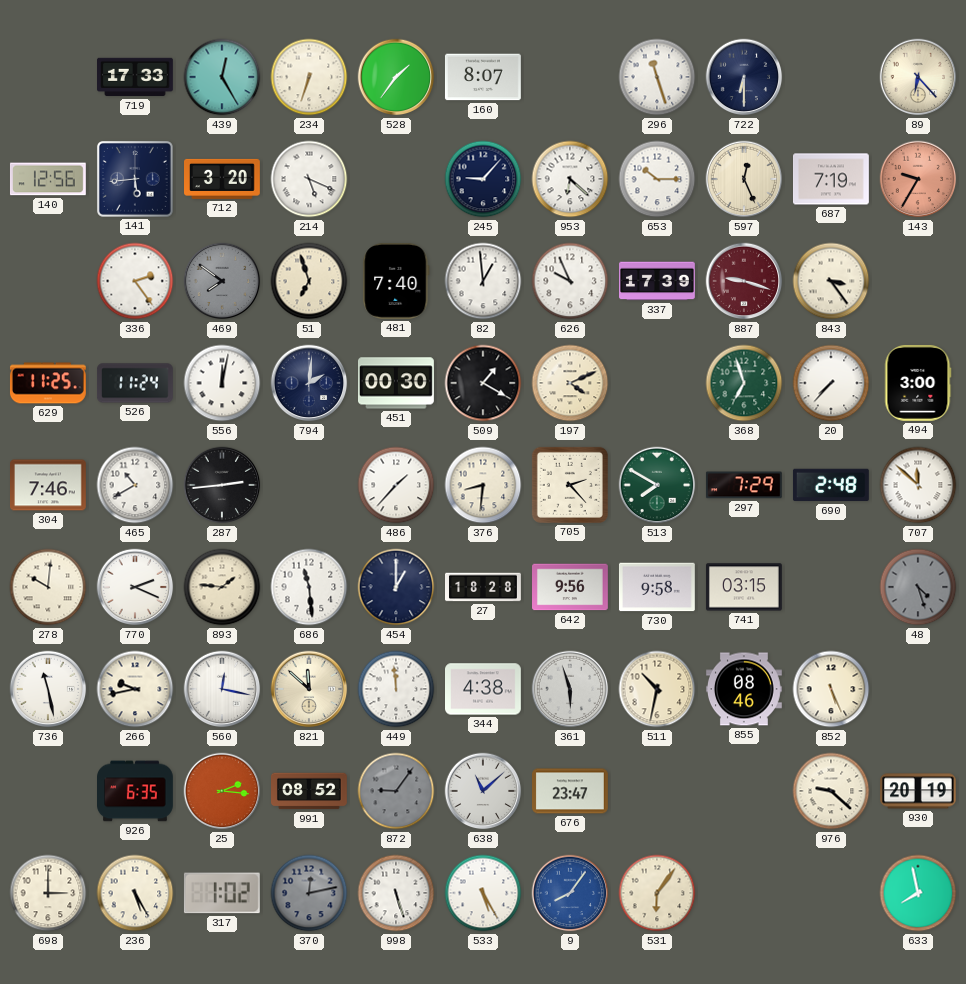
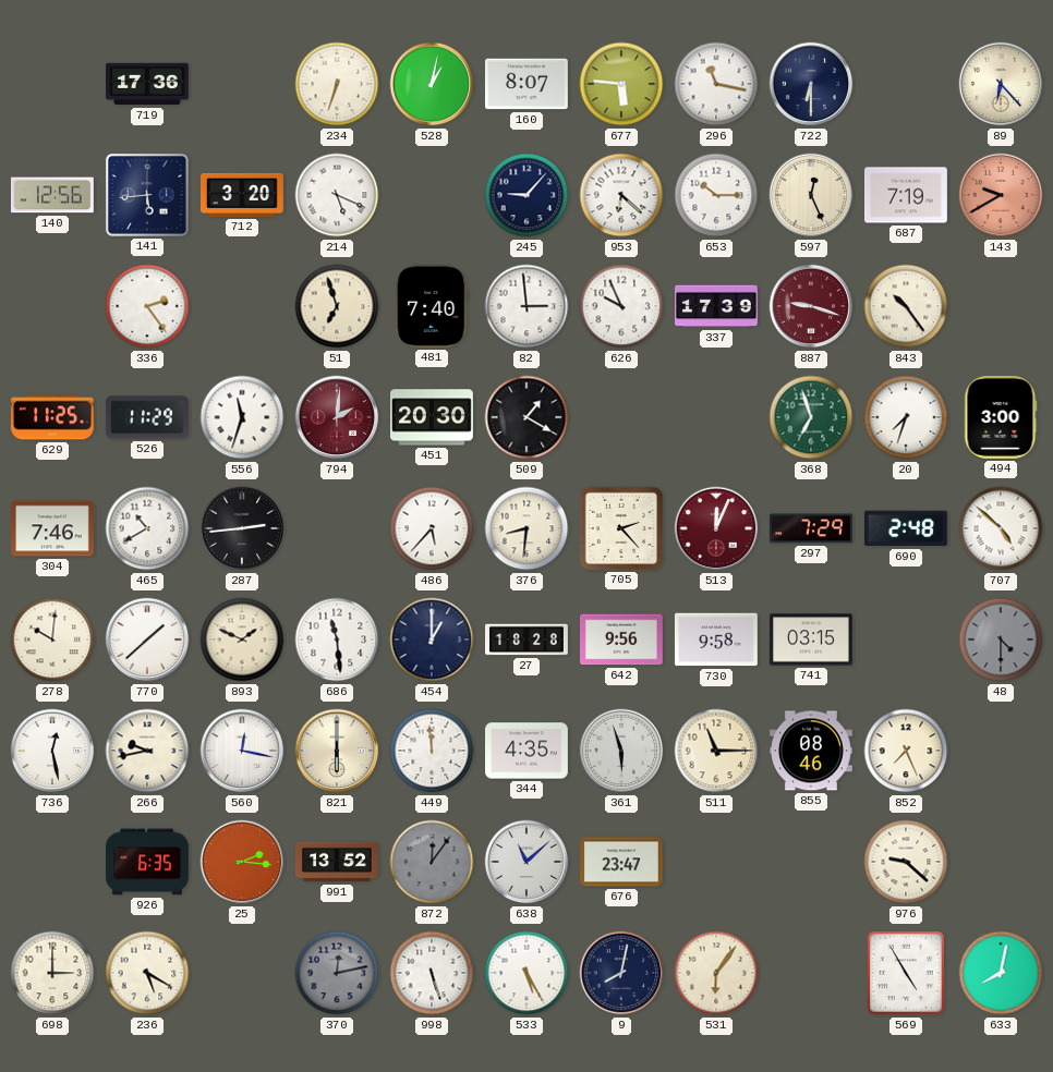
719: 17:33 -> 17:36 (148, 84)
439: 12:25 -> none (222, 77)
528: 1:36 -> 1:02 (432, 84)
677: none -> 5:46 (621, 84)
296: 11:27 -> 11:17 (716, 84)
143: 9:35 -> 9:40 (1001, 195)
469: 7:51 -> none (222, 281)
82: 12:59 -> 2:59 (526, 306)
843: 3:24 -> 10:24 (906, 306)
526: 11:24 -> 11:29 (148, 417)
556: 12:02 -> 11:33 (242, 417)
794 dial: navy -> burgundy (337, 417)
451: 00:30 -> 20:30 (433, 417)
197: 4:11 -> none (570, 383)
20: 7:37 -> 7:33 (906, 417)
486: 1:37 -> 5:37 (432, 528)
513: 7:50 -> 12:04 (716, 528)
513 dial: green -> burgundy (716, 528)
707: 11:52 -> 4:52 (1001, 528)
770: 2:19 -> 1:38 (147, 639)
893: 1:46 -> 1:49 (242, 639)
48: 4:27 -> 4:30 (1001, 639)
736: 11:28 -> 12:28 (52, 751)
821: 11:52 -> 6:00 (337, 751)
344: 4:38 -> 4:35 (528, 751)
511: 10:32 -> 11:15 (716, 751)
852: 5:26 -> 7:26 (906, 751)
991: 08:52 -> 13:52 (338, 862)
872: 9:06 -> 12:06 (432, 862)
930: 20:19 -> none (919, 791)
236: 5:25 -> 5:20 (147, 973)
317: 1:02 -> none (222, 893)
9: 8:06 -> 8:02 (621, 973)
9 dial: blue -> navy (621, 973)
569: none -> 4:55 (906, 974)
633: 7:58 -> 8:02 (1001, 973)
